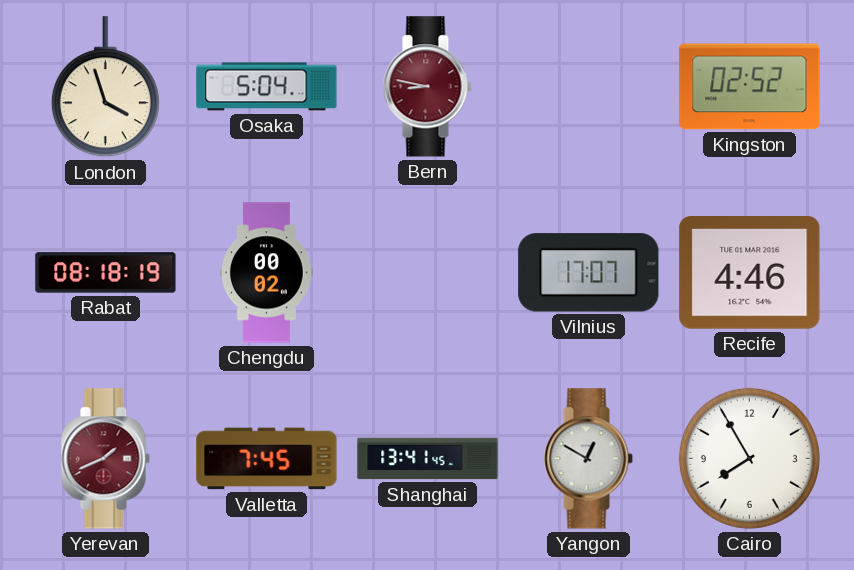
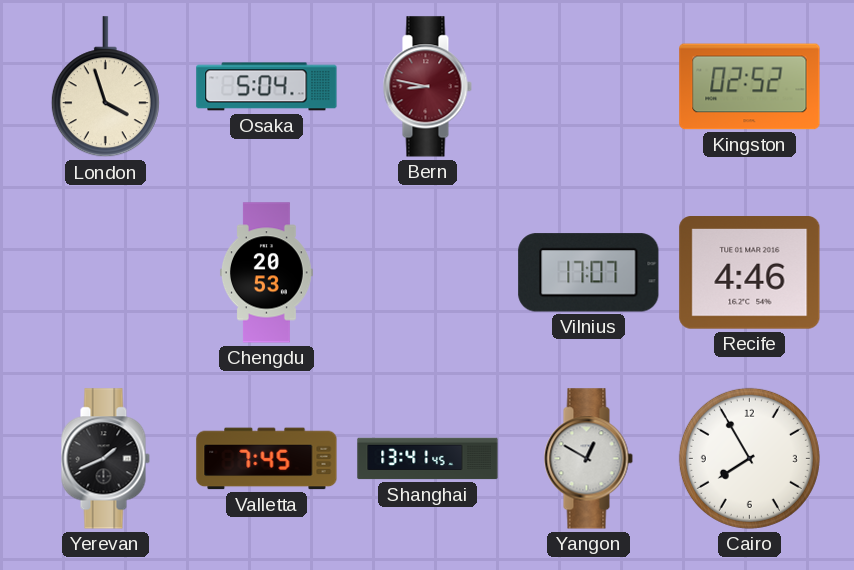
Rabat: 08:18 -> none (106, 273)
Chengdu: 00:02 -> 20:53 (266, 273)
Yerevan dial: burgundy -> black (105, 459)
